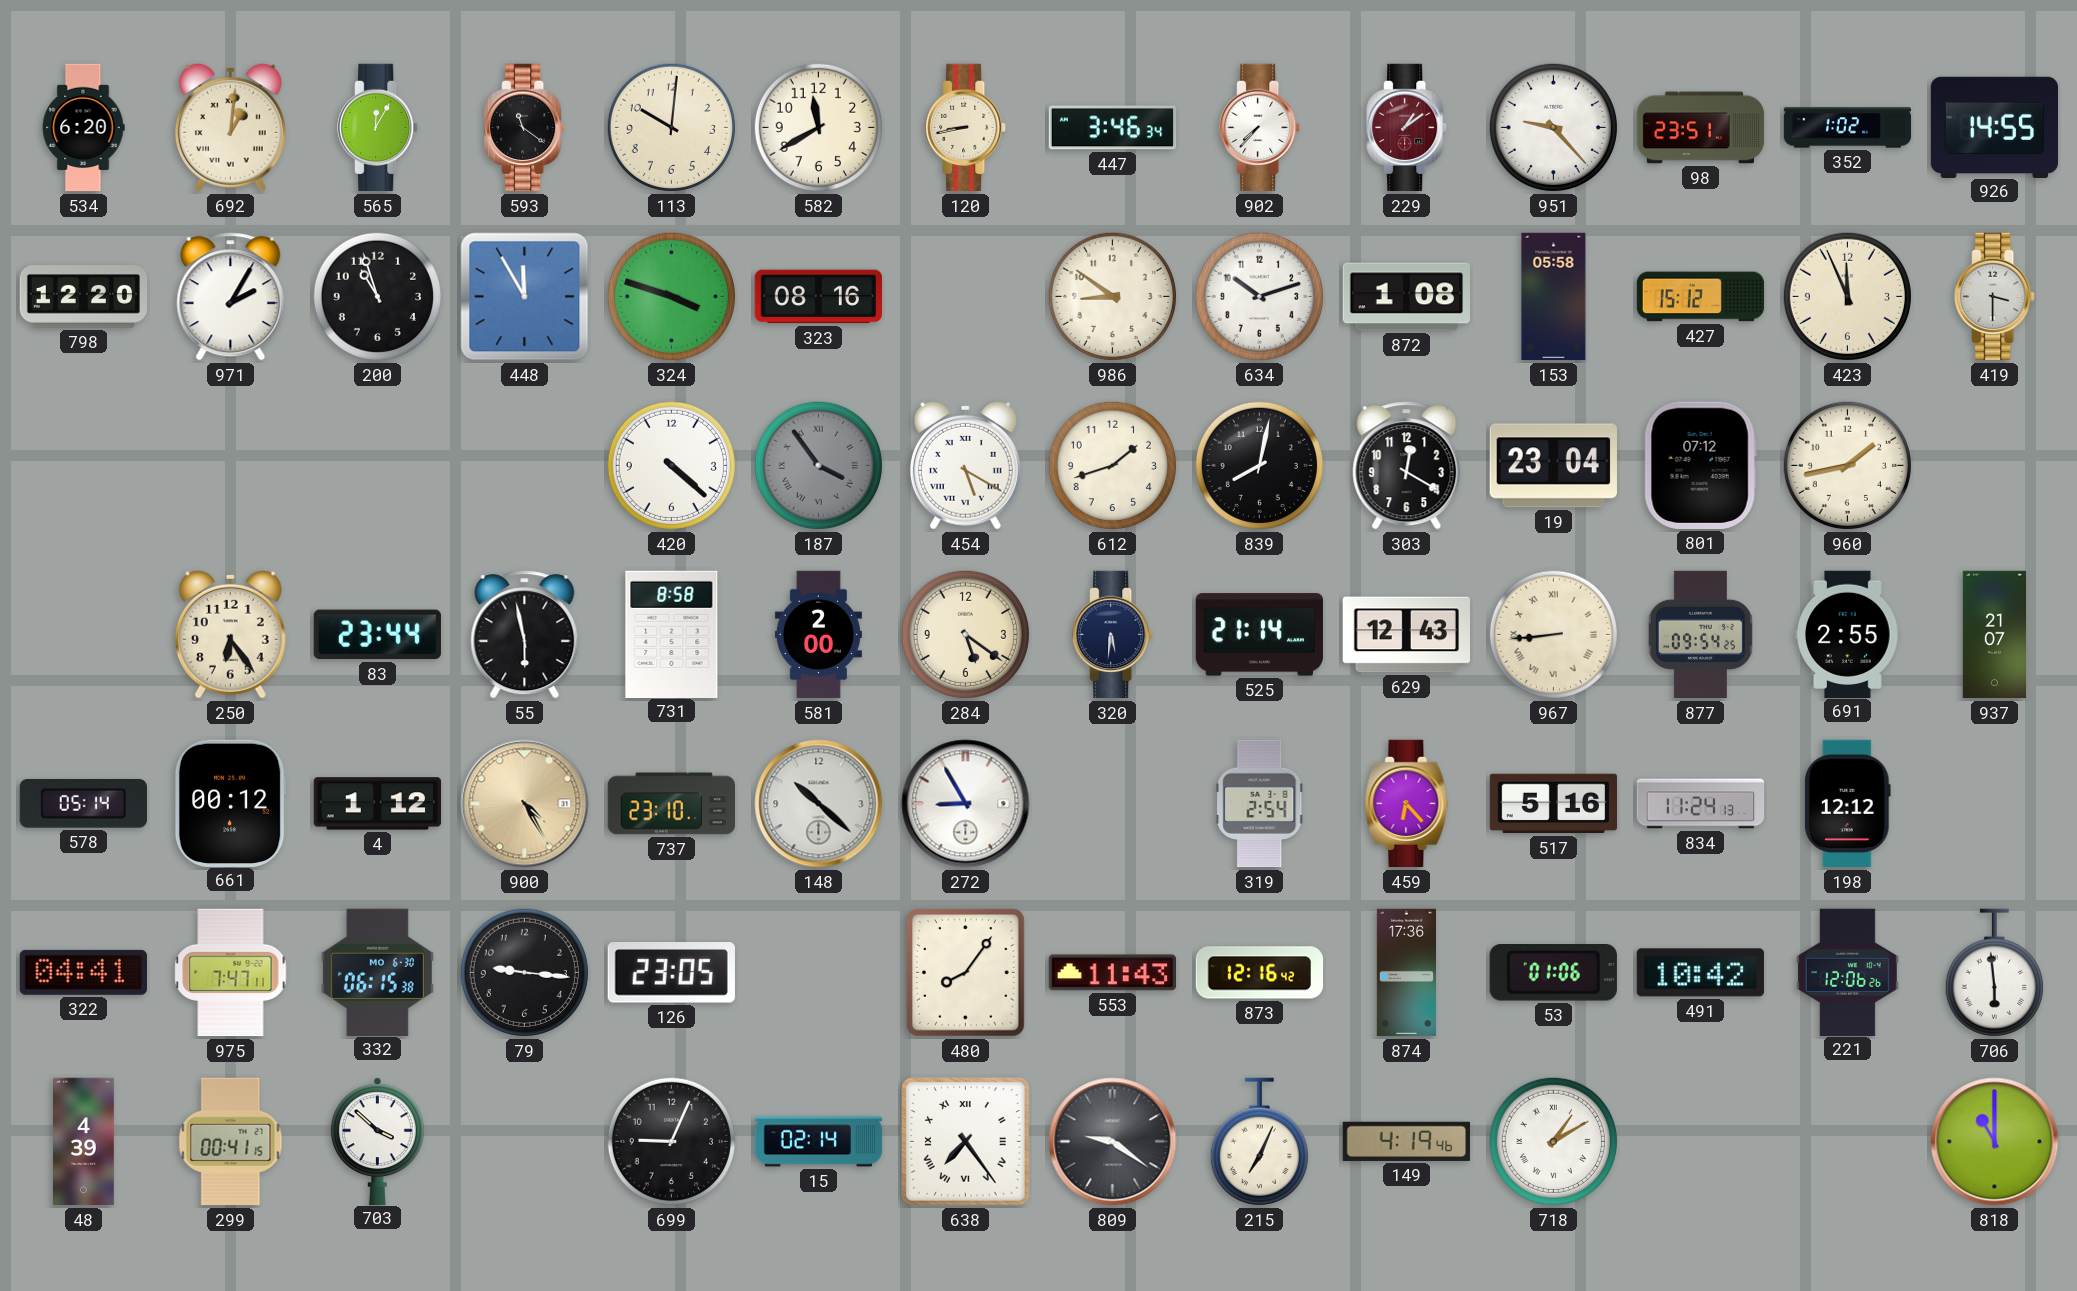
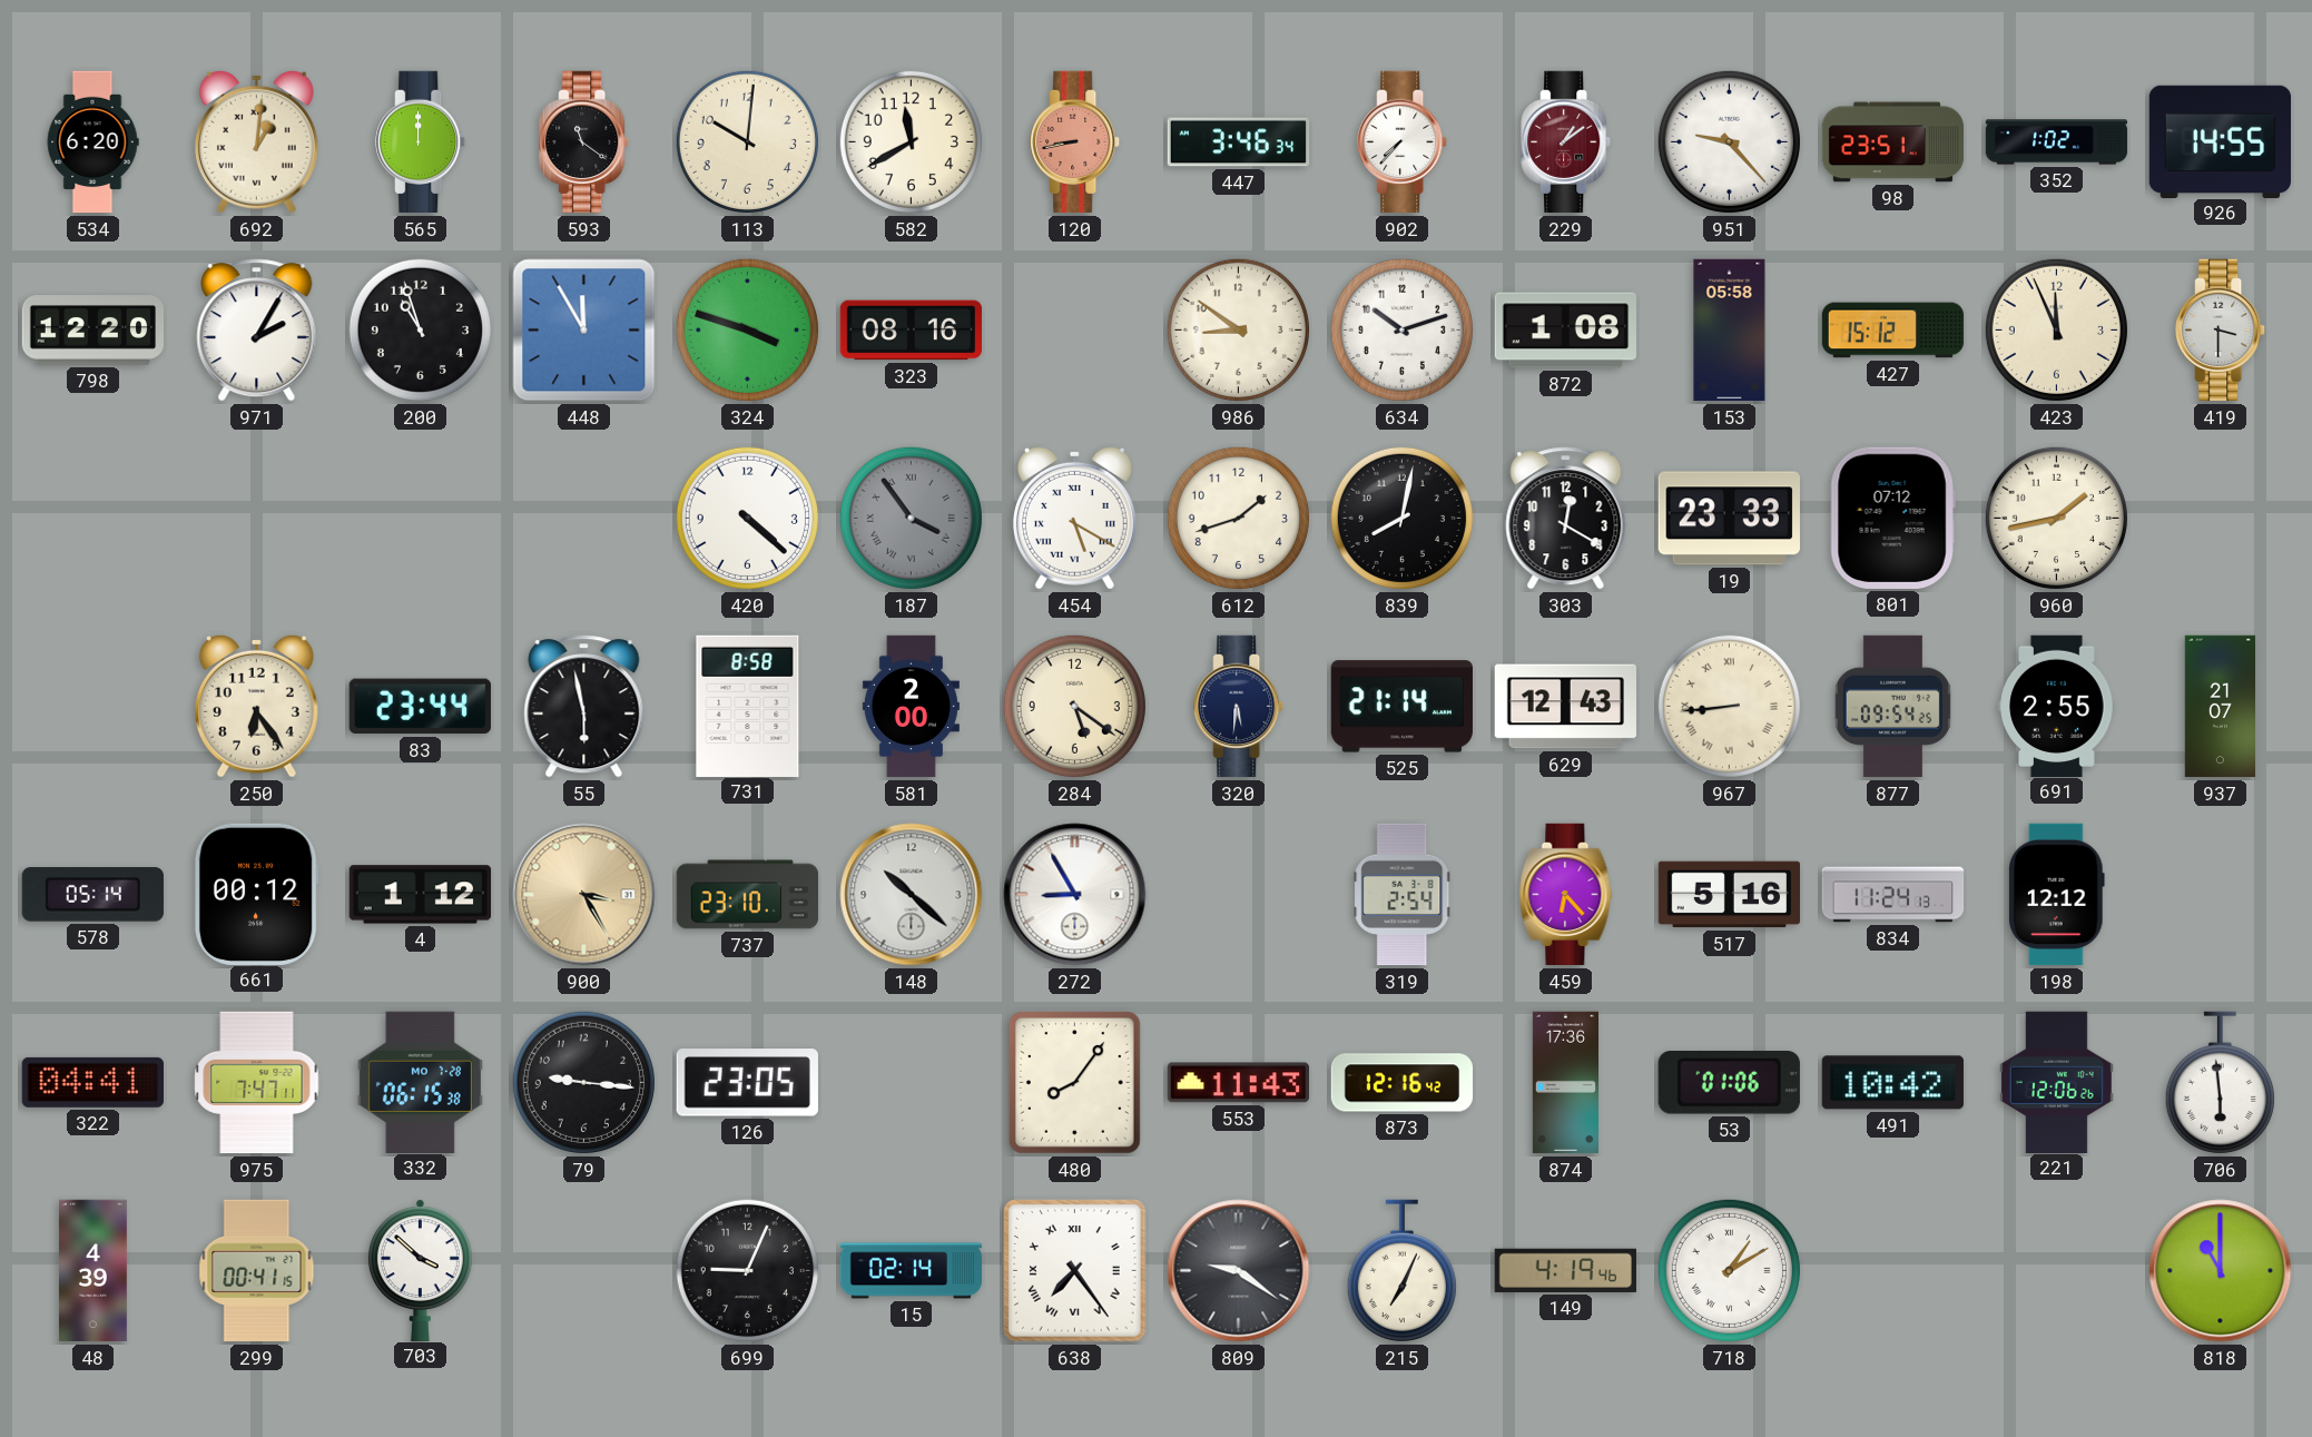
565: 12:05 -> 12:00 (421, 142)
120 dial: cream -> salmon (1075, 142)
19: 23:04 -> 23:33 (1729, 519)
900: 4:25 -> 3:25 (584, 895)
332 date: MO 6-30 -> MO 7-28 (420, 1082)
